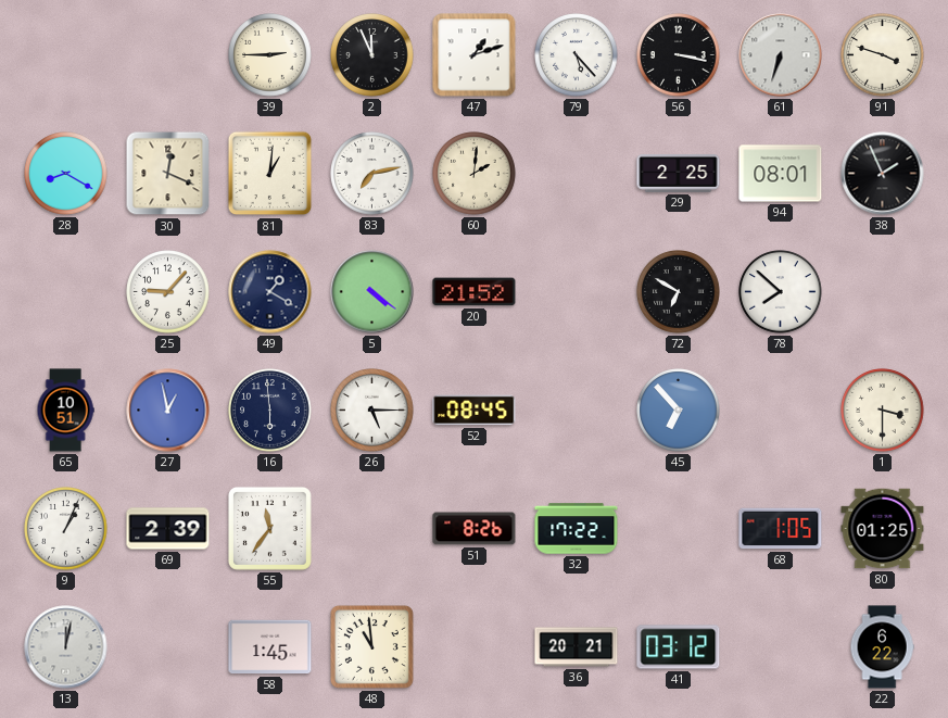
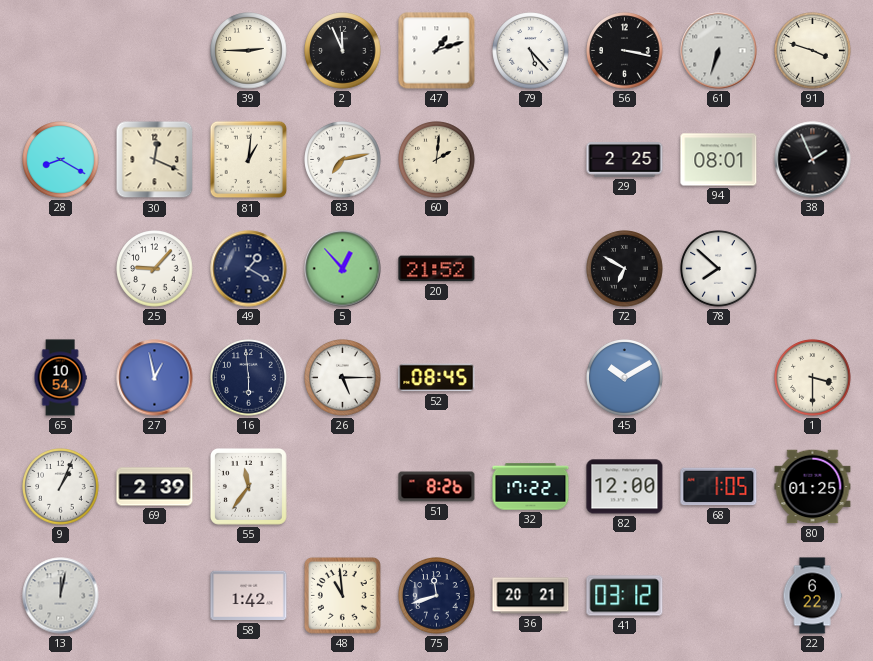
5: 4:21 -> 12:53 (343, 269)
65: 10:51 -> 10:54 (60, 378)
45: 6:53 -> 10:10 (625, 378)
82: none -> 12:00 (625, 487)
58: 1:45 -> 1:42 (249, 596)
75: none -> 11:42 (437, 596)
